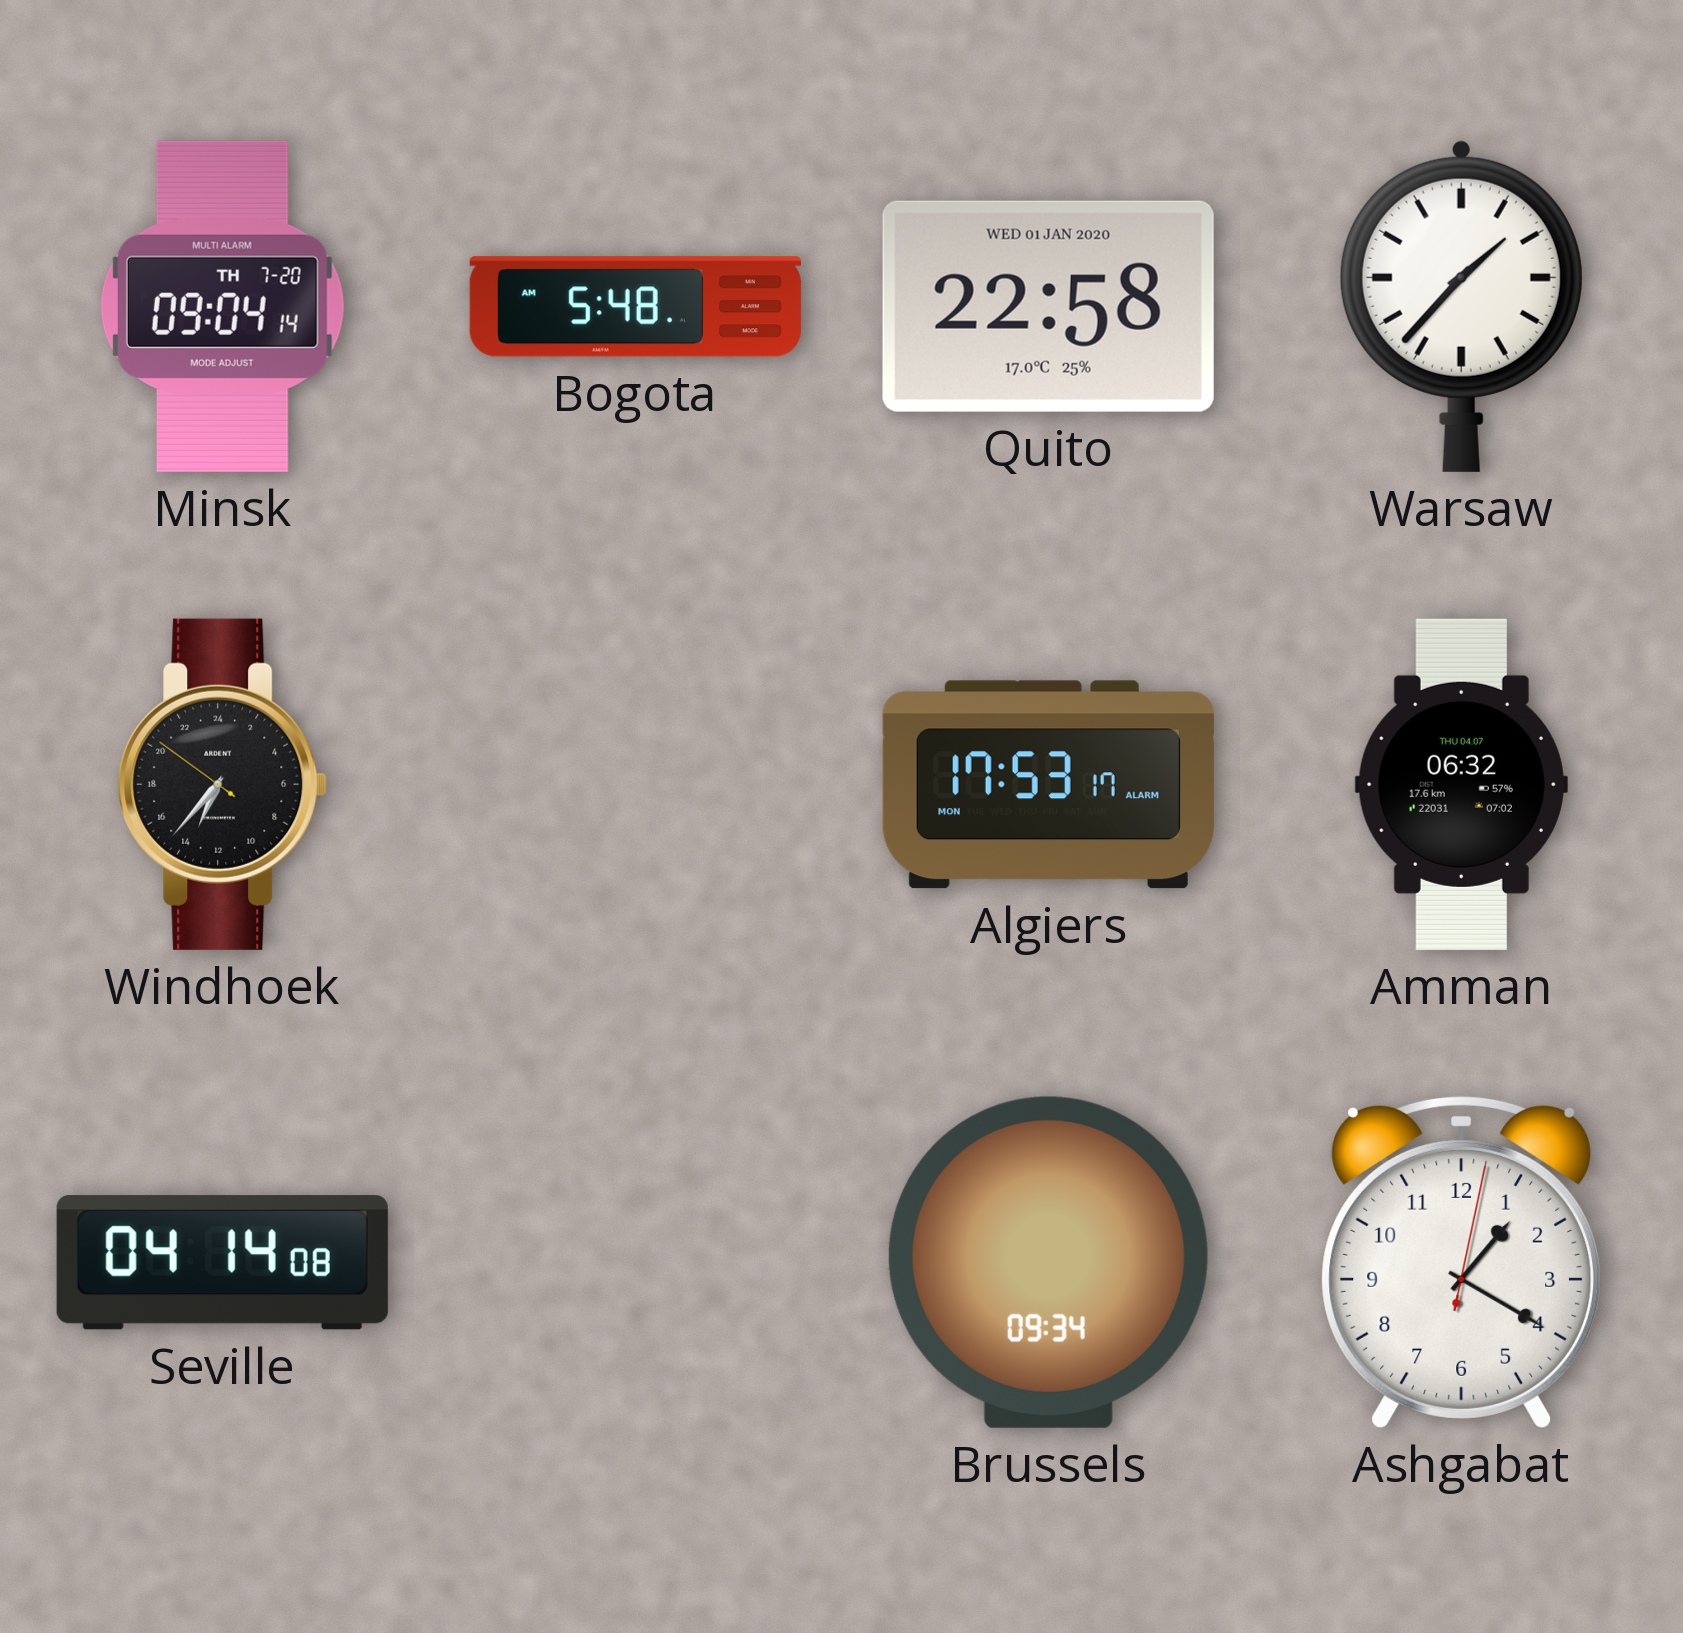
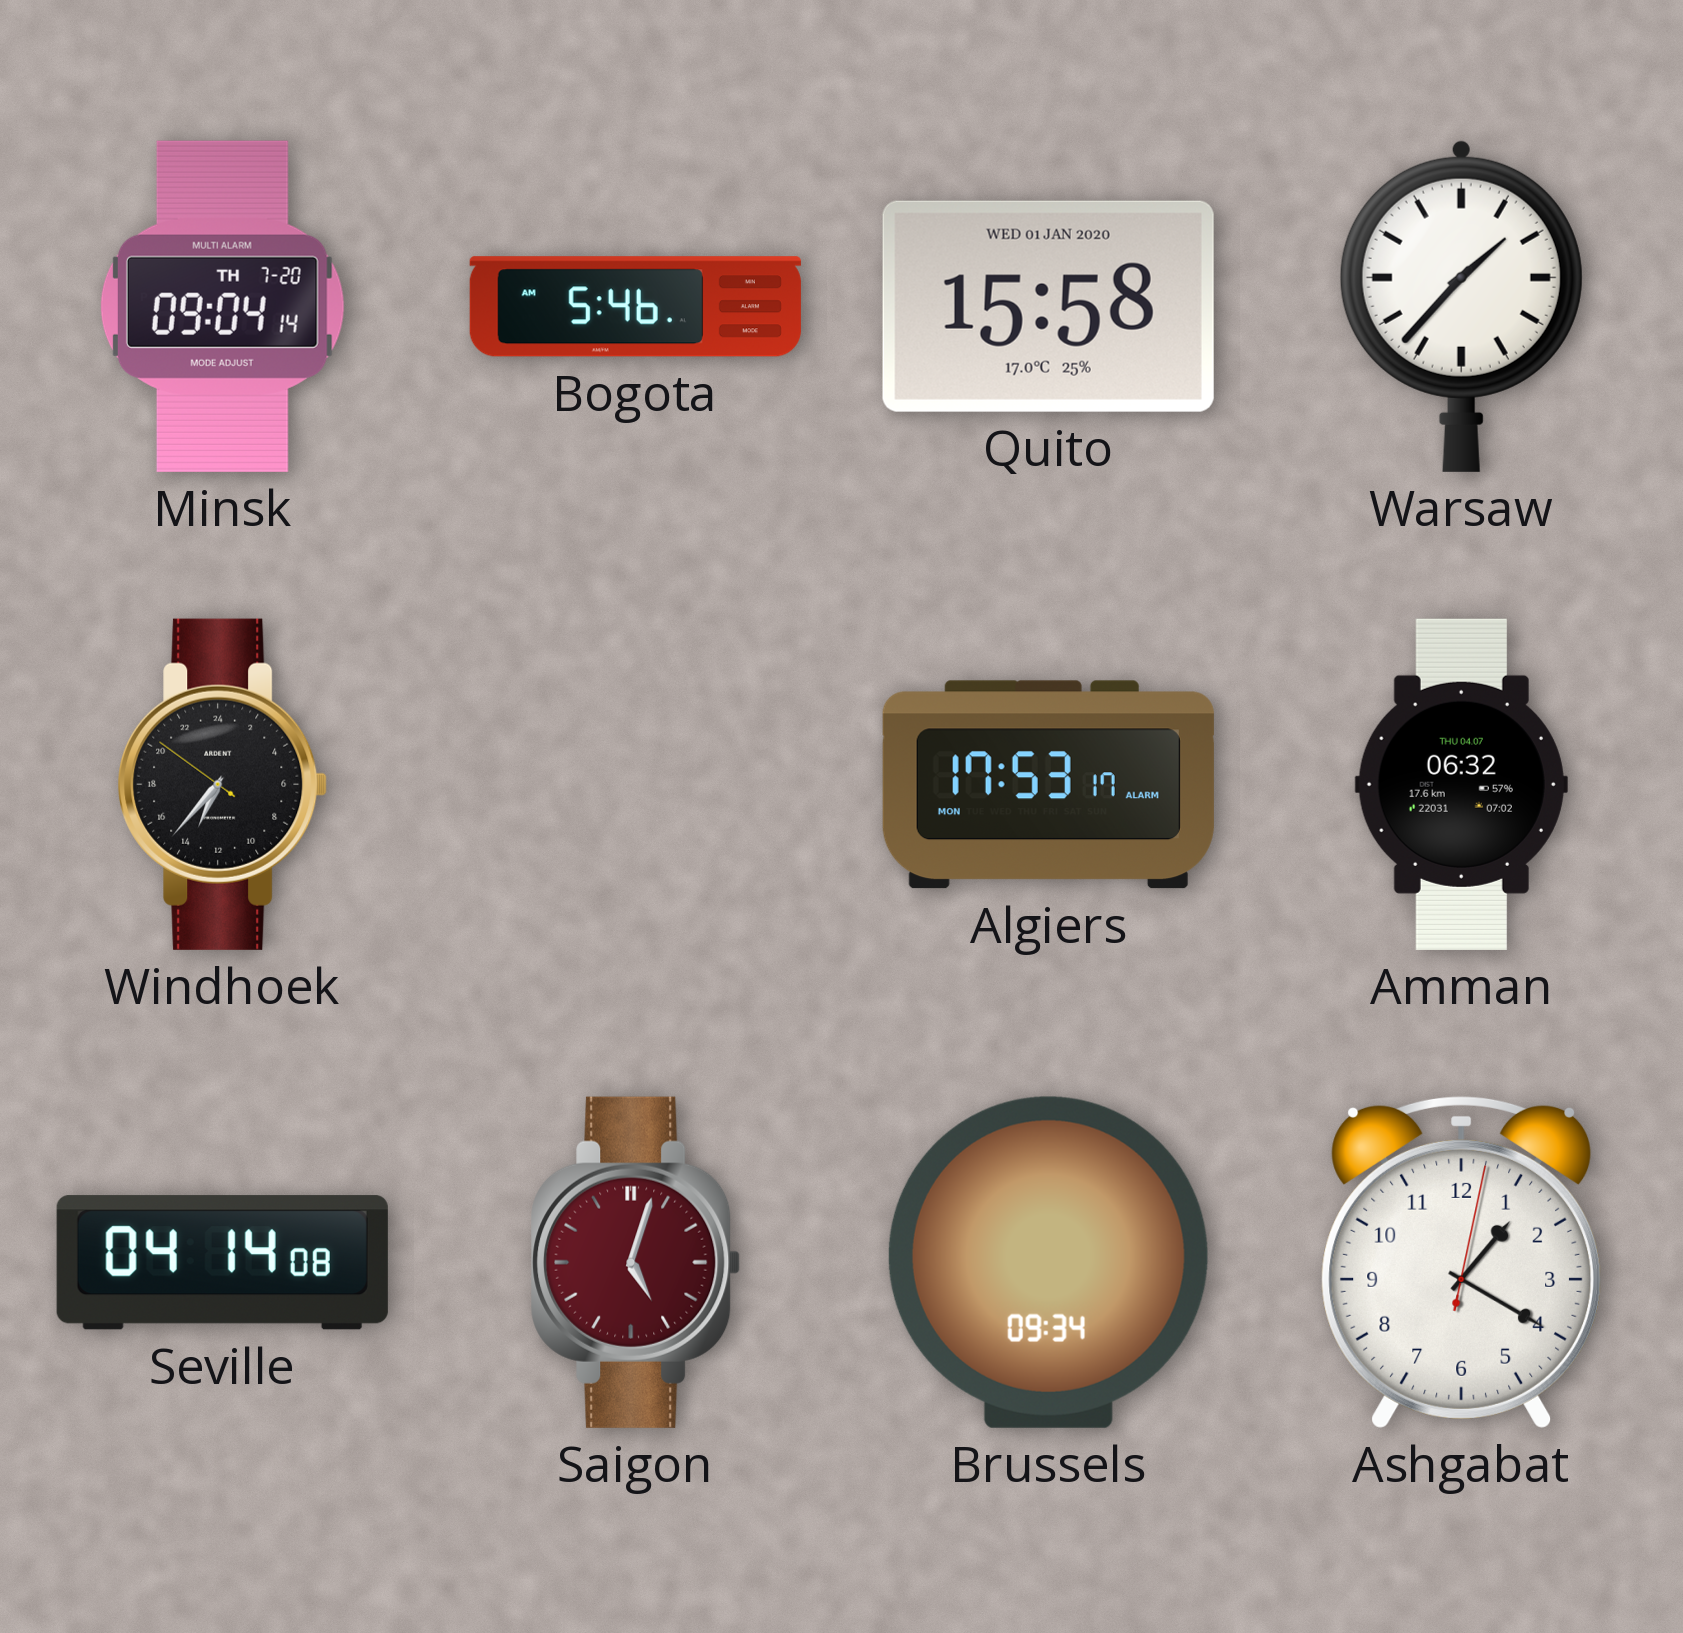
Bogota: 5:48 -> 5:46 (635, 307)
Quito: 22:58 -> 15:58 (1048, 306)
Saigon: none -> 5:03 (636, 1262)
